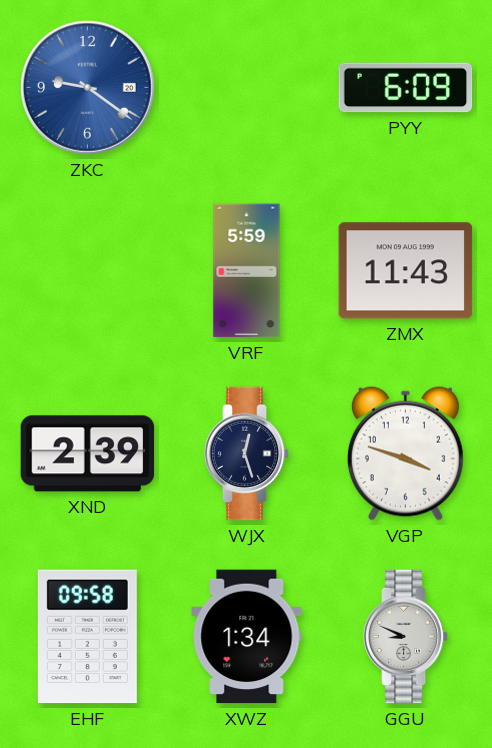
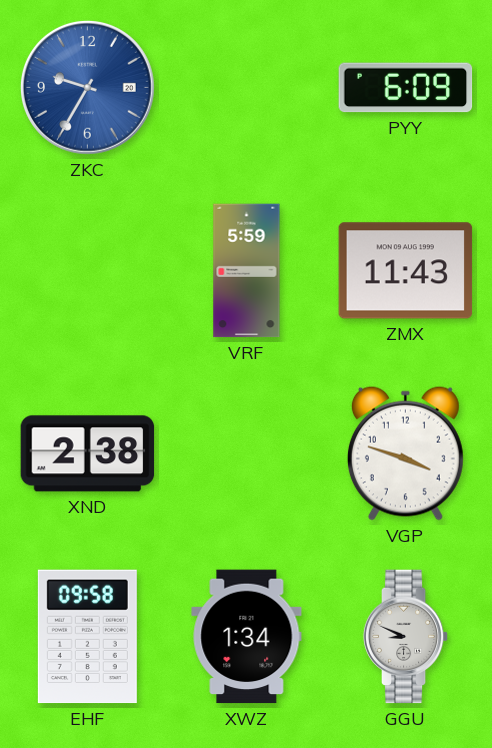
ZKC: 9:21 -> 9:35 (88, 88)
XND: 2:39 -> 2:38 (88, 454)
WJX: 12:27 -> none (247, 454)
